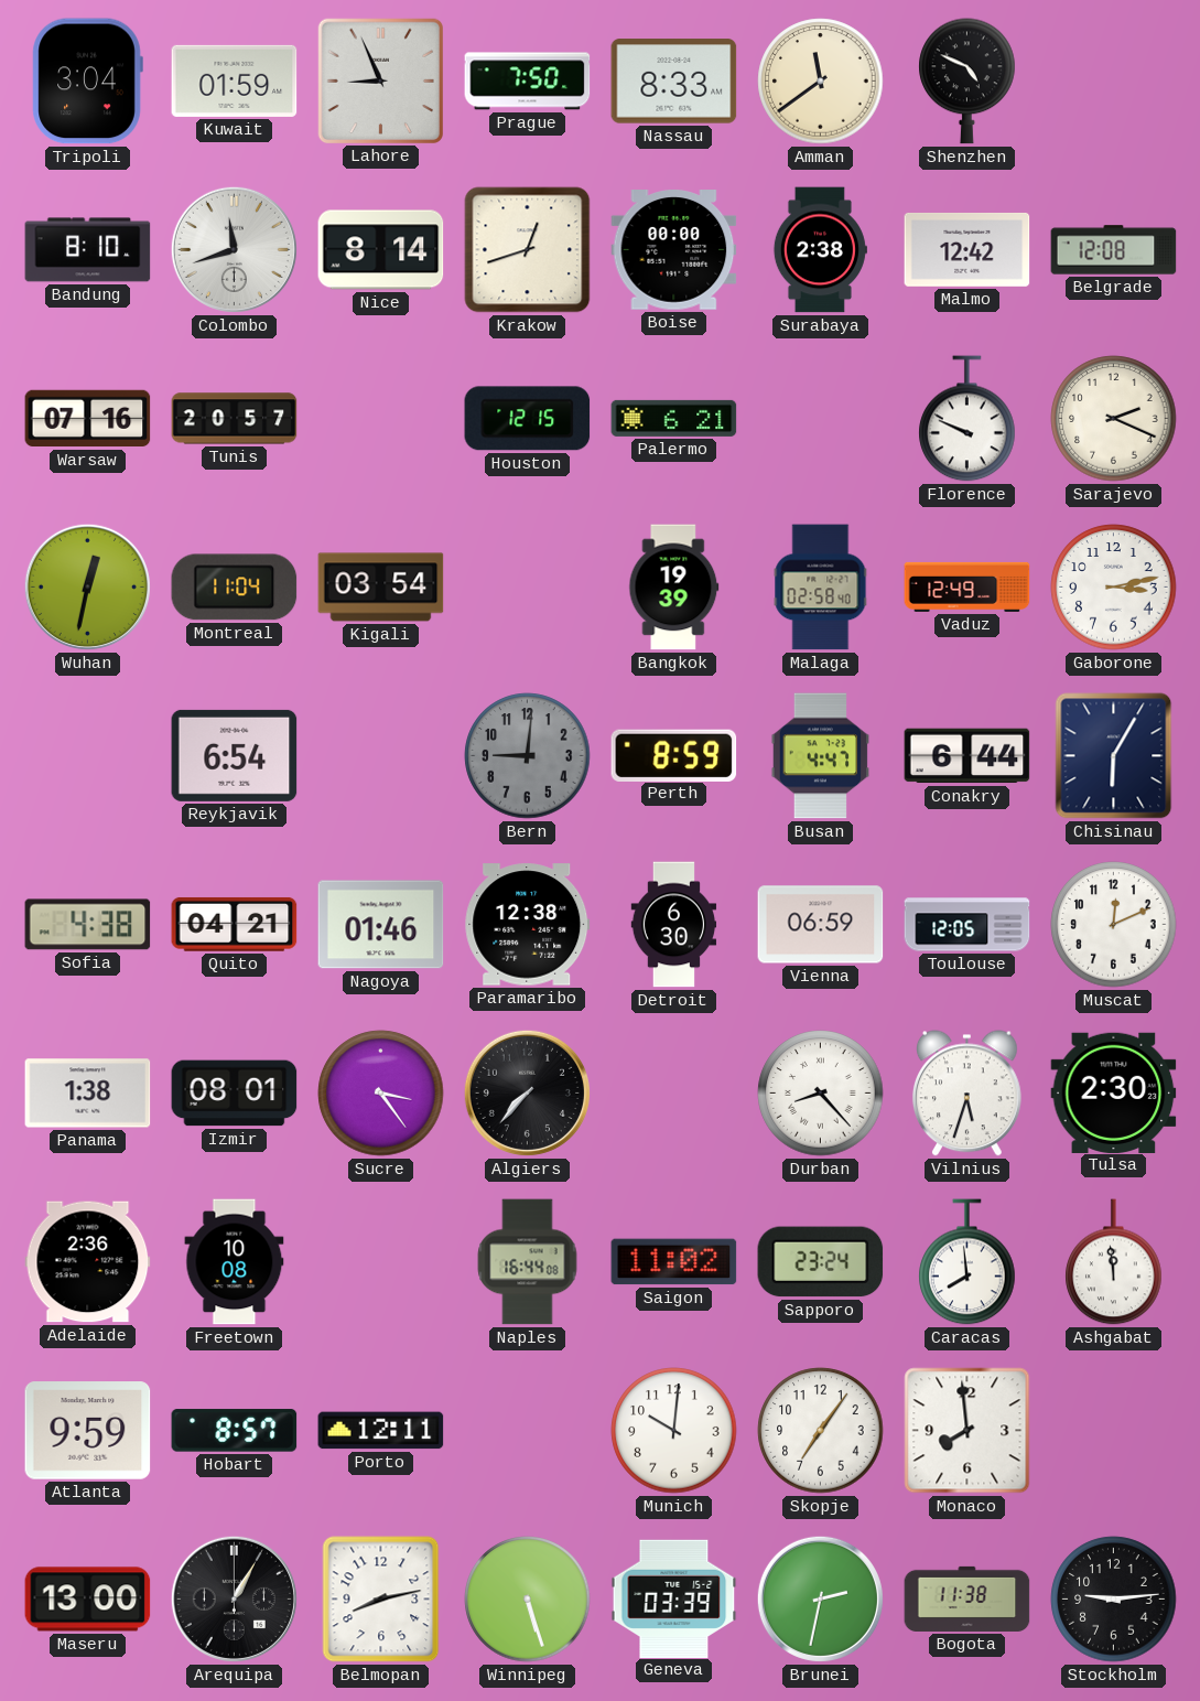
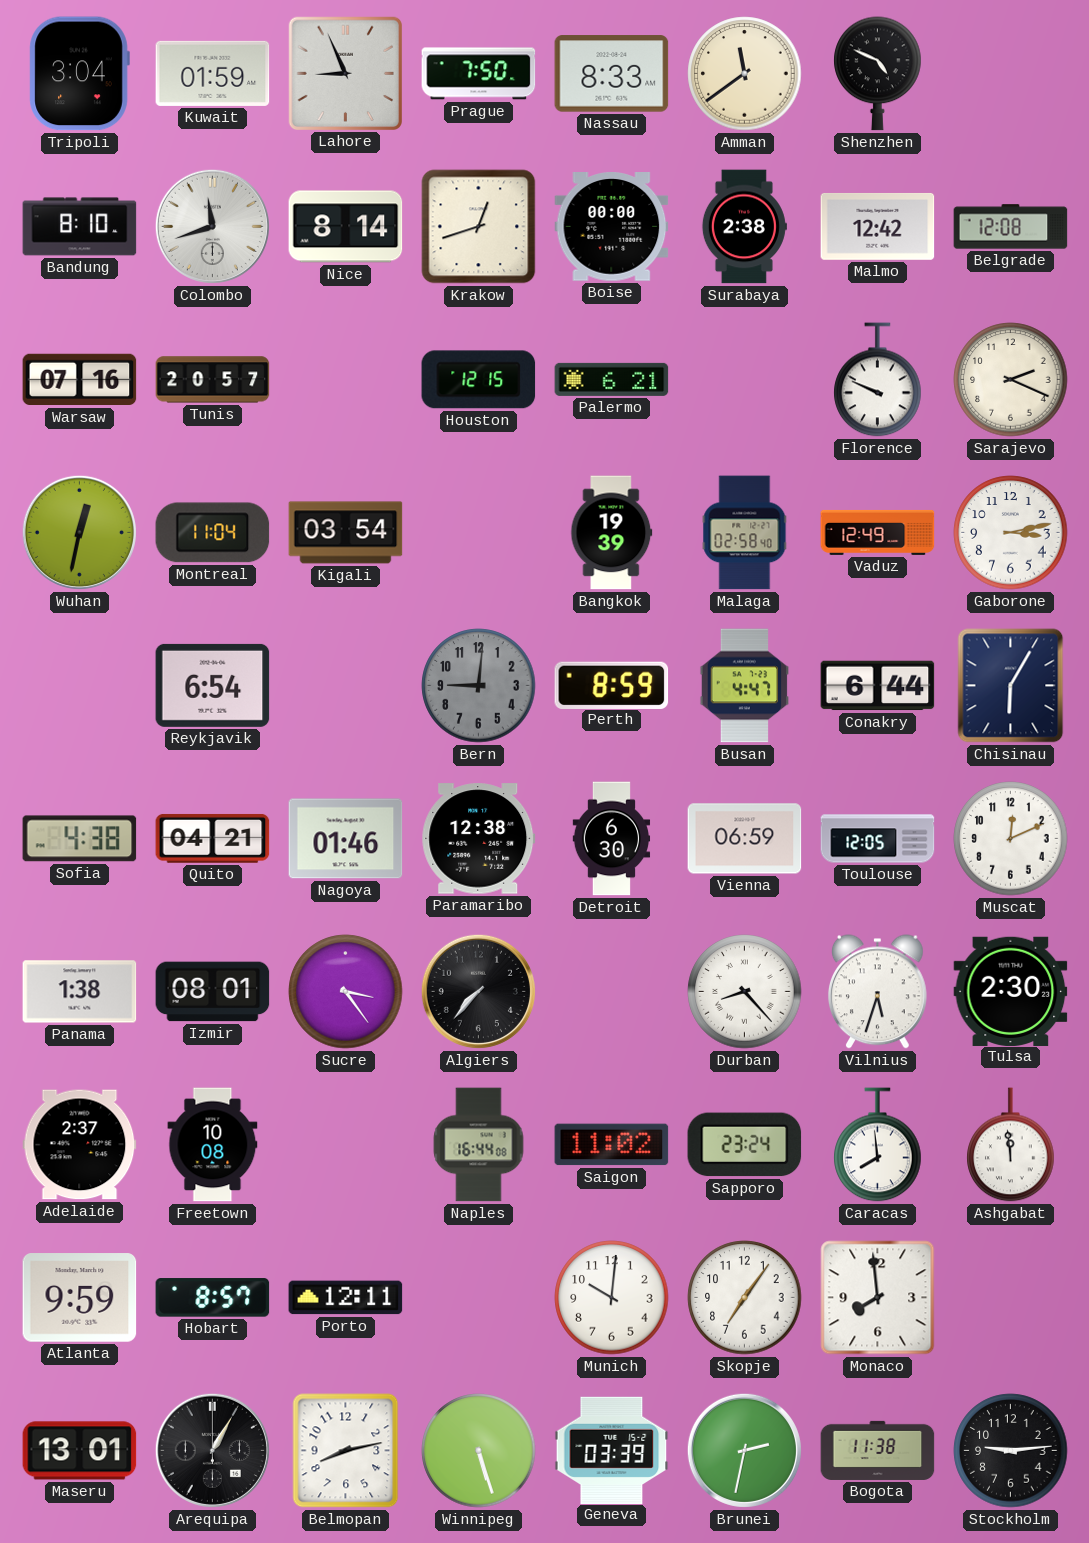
Adelaide: 2:36 -> 2:37 (80, 1145)
Maseru: 13:00 -> 13:01 (80, 1451)
